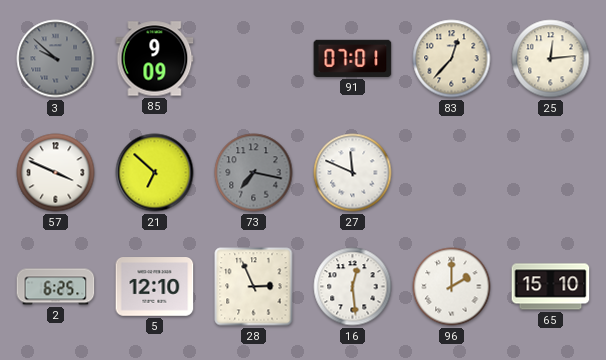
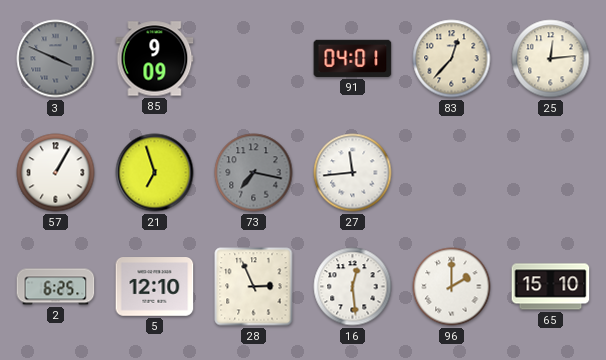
3: 9:52 -> 3:49 (56, 59)
91: 07:01 -> 04:01 (353, 58)
57: 3:49 -> 1:05 (56, 173)
21: 6:52 -> 6:57 (155, 173)
27: 11:49 -> 11:44 (353, 173)
